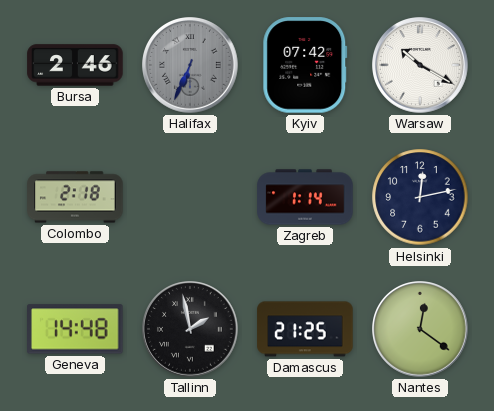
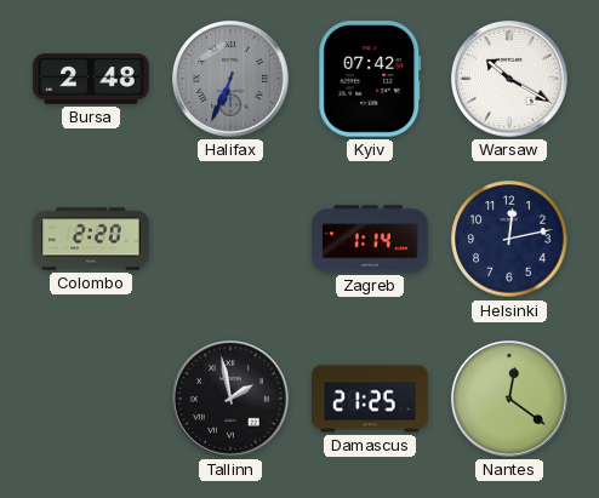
Bursa: 2:46 -> 2:48 (91, 79)
Colombo: 2:18 -> 2:20 (91, 239)
Geneva: 14:48 -> none (75, 329)
